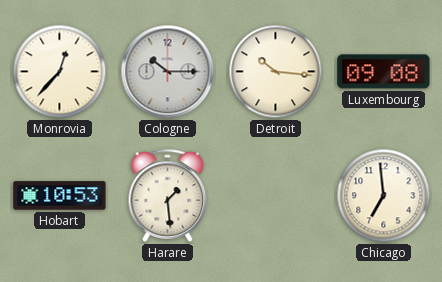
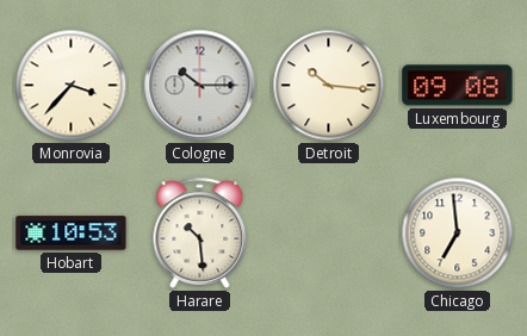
Monrovia: 12:37 -> 3:37 (72, 86)
Harare: 1:29 -> 10:29 (200, 232)
